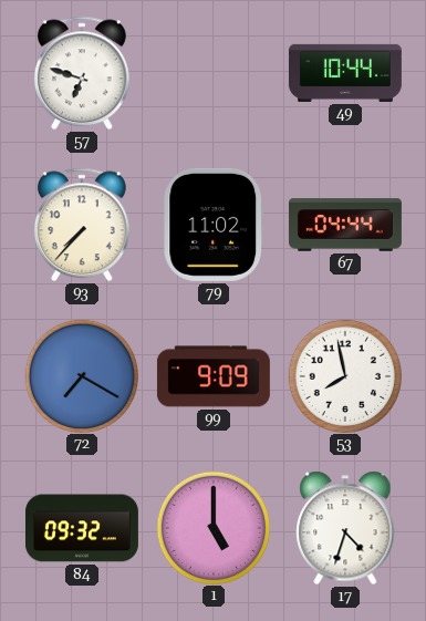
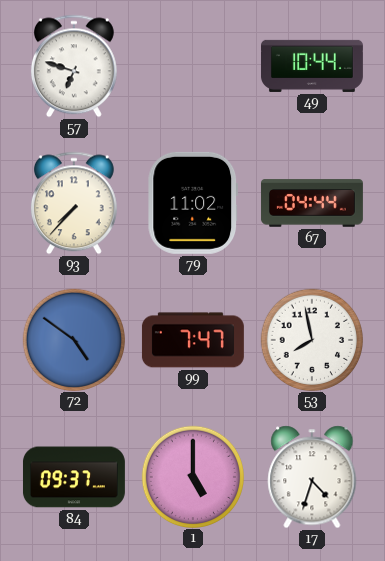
72: 7:20 -> 4:51 (73, 339)
99: 9:09 -> 7:47 (193, 340)
84: 09:32 -> 09:37 (74, 477)
